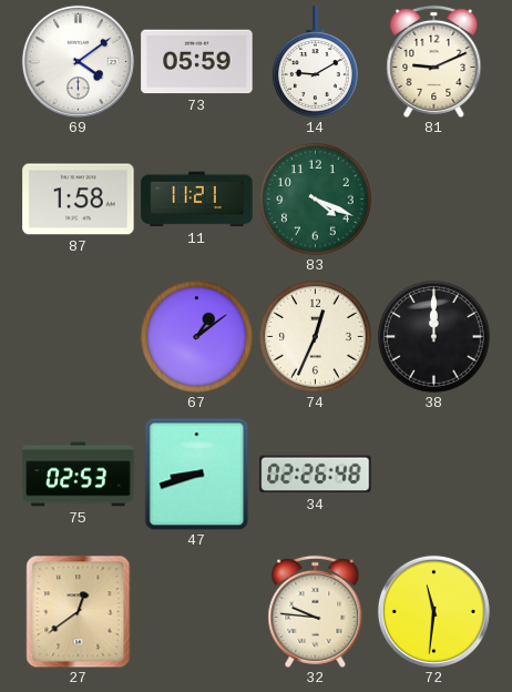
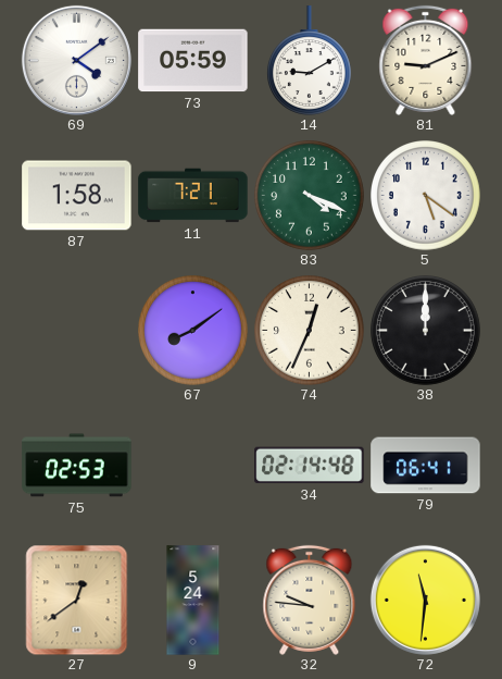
11: 11:21 -> 7:21 (193, 196)
5: none -> 5:21 (426, 196)
67: 1:09 -> 8:09 (193, 331)
47: 8:42 -> none (197, 474)
34: 02:26 -> 02:14 (310, 466)
79: none -> 06:41 (426, 466)
9: none -> 5:24 (193, 601)
